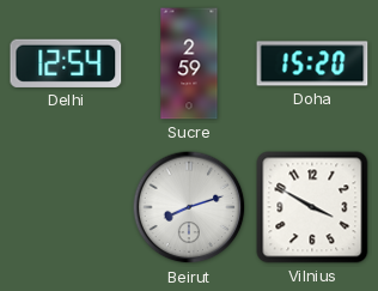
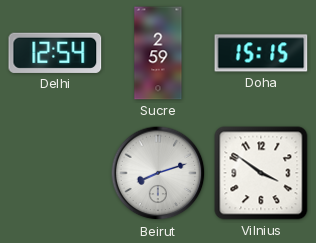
Doha: 15:20 -> 15:15 (261, 53)
Vilnius: 3:50 -> 3:51 (261, 173)
